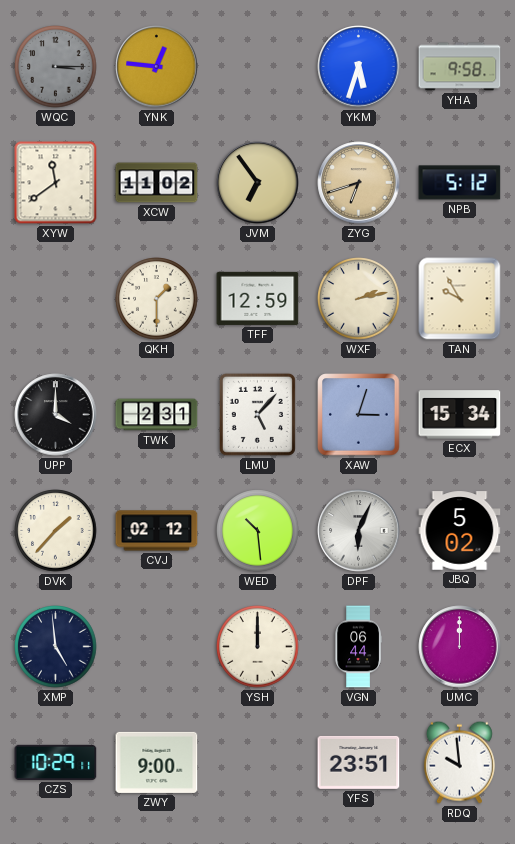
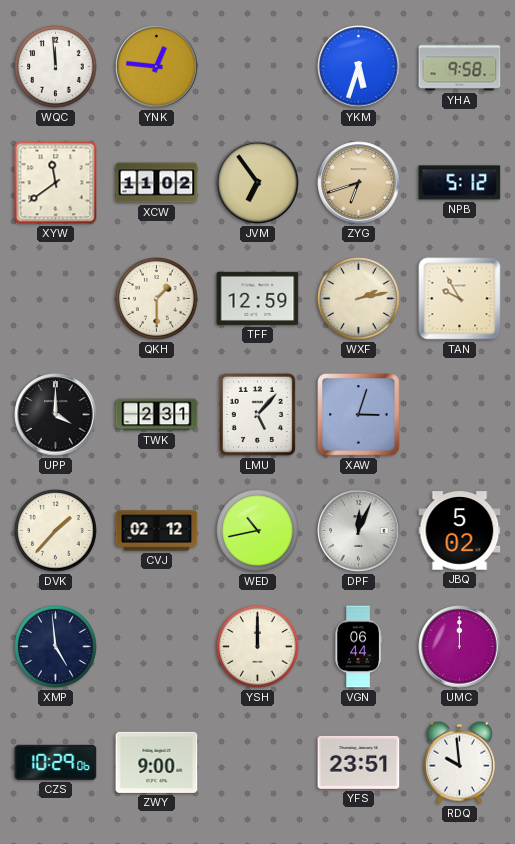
WQC: 3:15 -> 11:59 (56, 67)
WQC dial: grey -> white (56, 67)
ECX: 15:34 -> none (460, 415)
WED: 10:29 -> 10:43 (258, 531)
DPF: 6:04 -> 12:04 (359, 531)
CZS: 10:29:11 -> 10:29:06 (56, 762)
